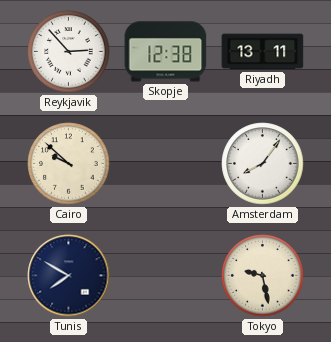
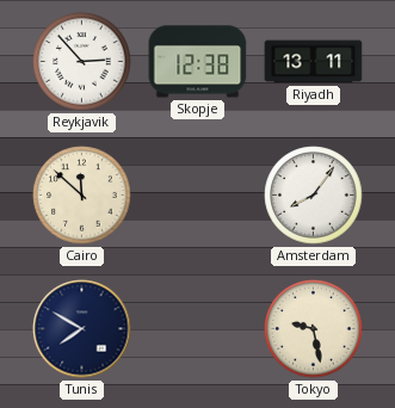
Cairo: 9:52 -> 11:52 (82, 196)
